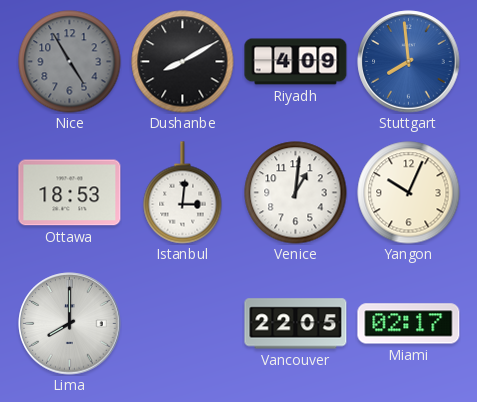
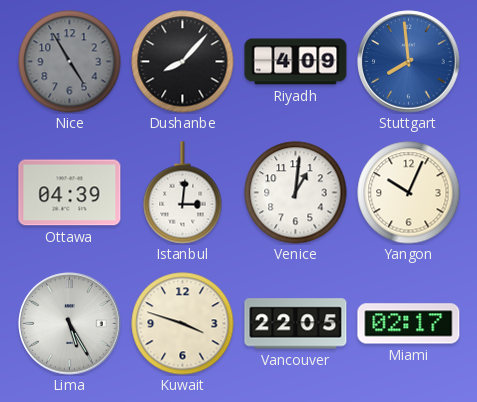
Dushanbe: 8:10 -> 8:07 (183, 62)
Ottawa: 18:53 -> 04:39 (70, 193)
Lima: 8:00 -> 5:25 (70, 324)
Kuwait: none -> 3:48 (183, 324)
